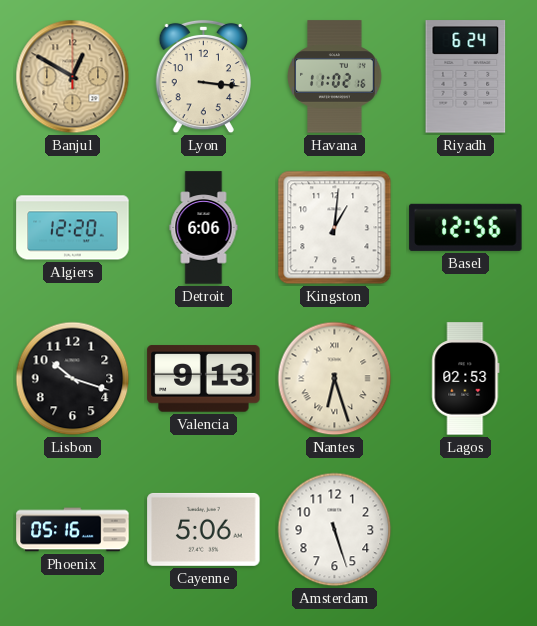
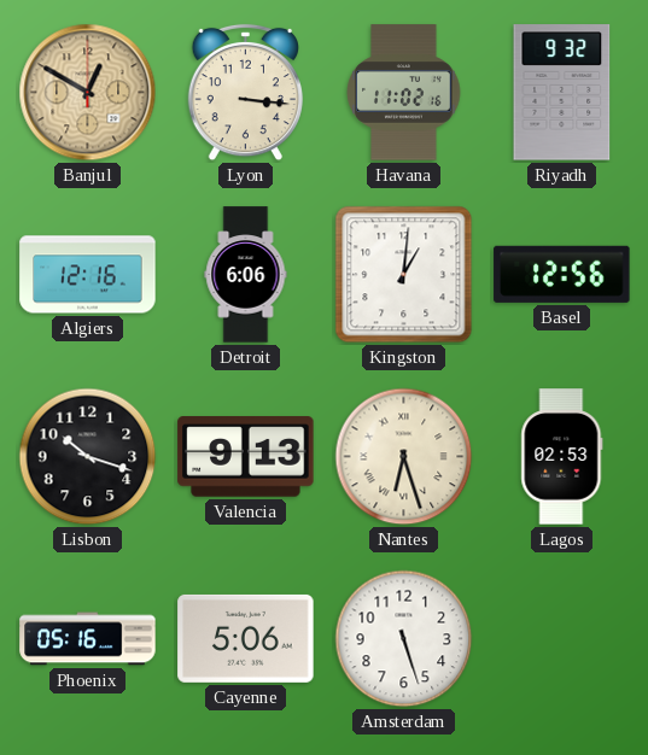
Riyadh: 6:24 -> 9:32 (562, 93)
Algiers: 12:20 -> 12:16 (88, 275)
